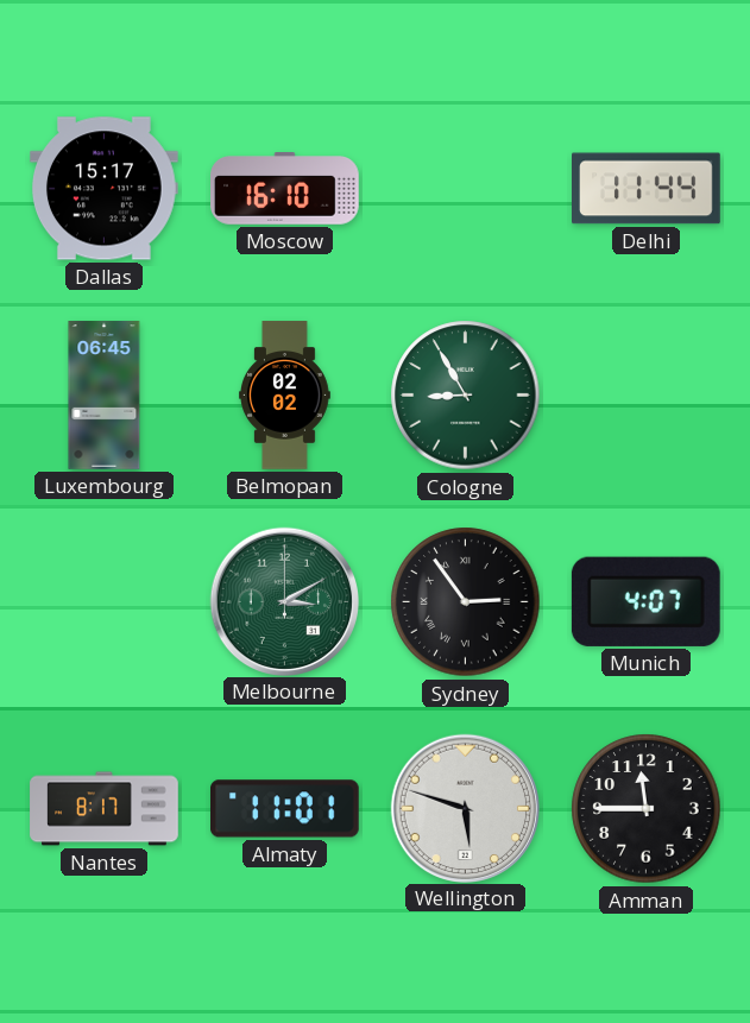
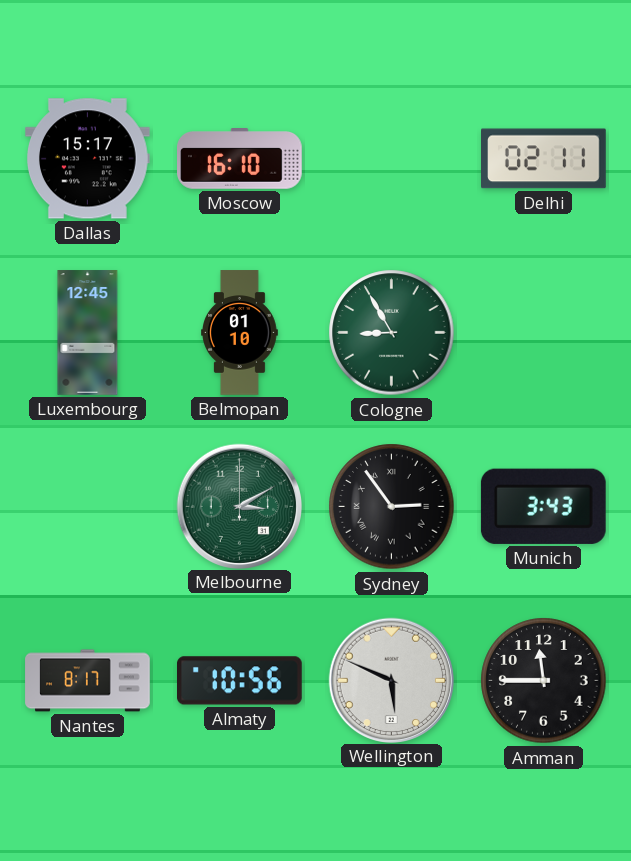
Delhi: 11:44 -> 02:11 (544, 159)
Luxembourg: 06:45 -> 12:45 (88, 333)
Belmopan: 02:02 -> 01:10 (240, 333)
Munich: 4:07 -> 3:43 (543, 506)
Almaty: 11:01 -> 10:56 (240, 681)
Wellington: 5:48 -> 5:49 (391, 680)
